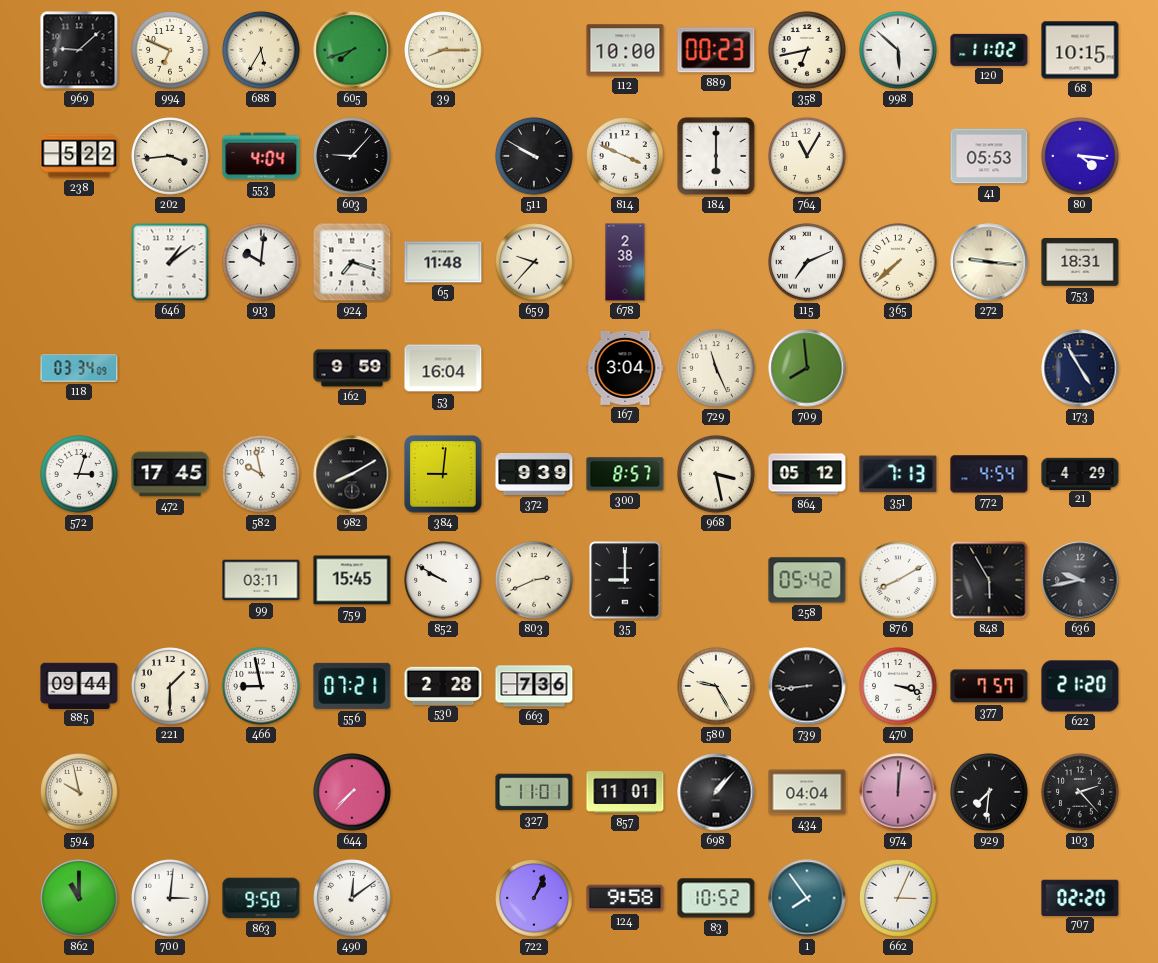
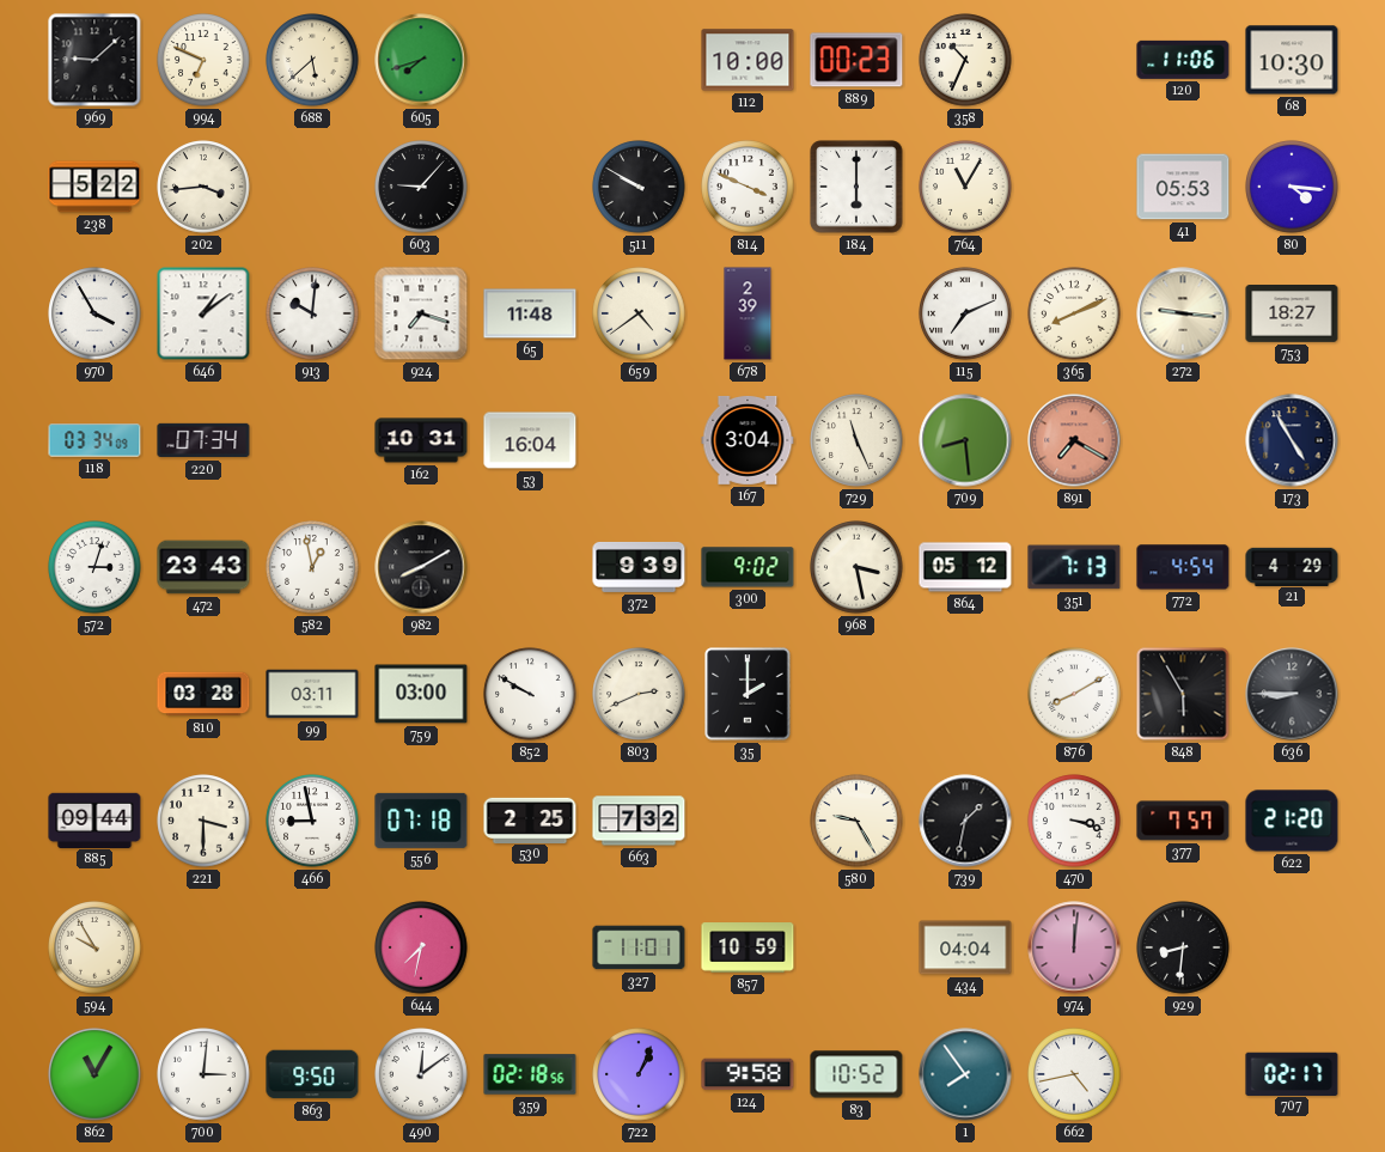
688: 5:35 -> 5:38 (312, 60)
39: 8:15 -> none (443, 50)
358: 6:43 -> 10:34 (965, 60)
998: 5:52 -> none (898, 50)
120: 11:02 -> 11:06 (1183, 60)
68: 10:15 -> 10:30 (1292, 60)
553: 4:04 -> none (261, 156)
970: none -> 3:55 (94, 313)
659: 9:37 -> 4:39 (639, 313)
678: 2:38 -> 2:39 (748, 313)
365: 7:38 -> 8:11 (1074, 313)
753: 18:31 -> 18:27 (1292, 315)
220: none -> 07:34 (203, 440)
162: 9:59 -> 10:31 (421, 440)
709: 7:59 -> 8:29 (965, 440)
891: none -> 7:20 (1074, 440)
472: 17:45 -> 23:43 (203, 567)
582: 9:58 -> 12:58 (312, 567)
384: 9:01 -> none (443, 474)
300: 8:57 -> 9:02 (748, 567)
810: none -> 03:28 (203, 694)
759: 15:45 -> 03:00 (421, 694)
35: 9:00 -> 2:00 (748, 694)
258: 05:42 -> none (807, 580)
636: 9:43 -> 8:45 (1292, 694)
221: 1:30 -> 3:30 (203, 821)
556: 07:21 -> 07:18 (421, 821)
530: 2:28 -> 2:25 (530, 819)
663: 7:36 -> 7:32 (639, 821)
739: 8:44 -> 1:32 (965, 821)
594: 9:58 -> 9:55 (94, 947)
644: 7:37 -> 7:32 (421, 947)
857: 11:01 -> 10:59 (748, 947)
698: 1:07 -> none (716, 792)
929: 7:31 -> 8:31 (1183, 947)
103: 2:23 -> none (1080, 792)
862: 11:00 -> 11:05 (94, 1074)
359: none -> 02:18 (530, 1074)
662: 3:04 -> 4:43 (1074, 1074)
707: 02:20 -> 02:17 (1292, 1073)
